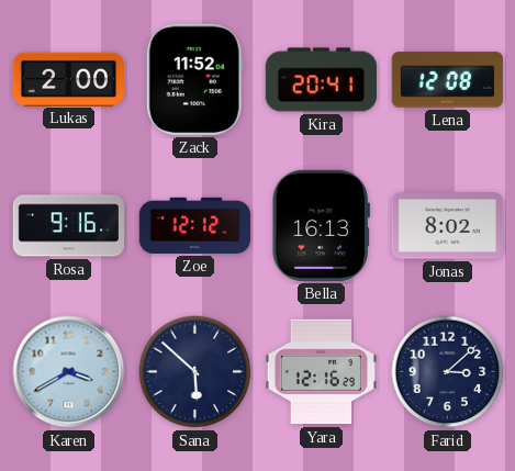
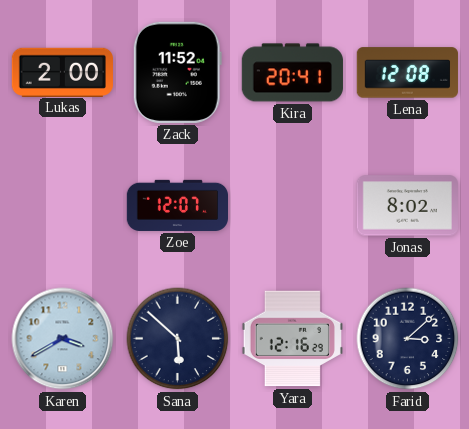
Rosa: 9:16 -> none (68, 226)
Zoe: 12:12 -> 12:07 (177, 205)
Bella: 16:13 -> none (321, 225)
